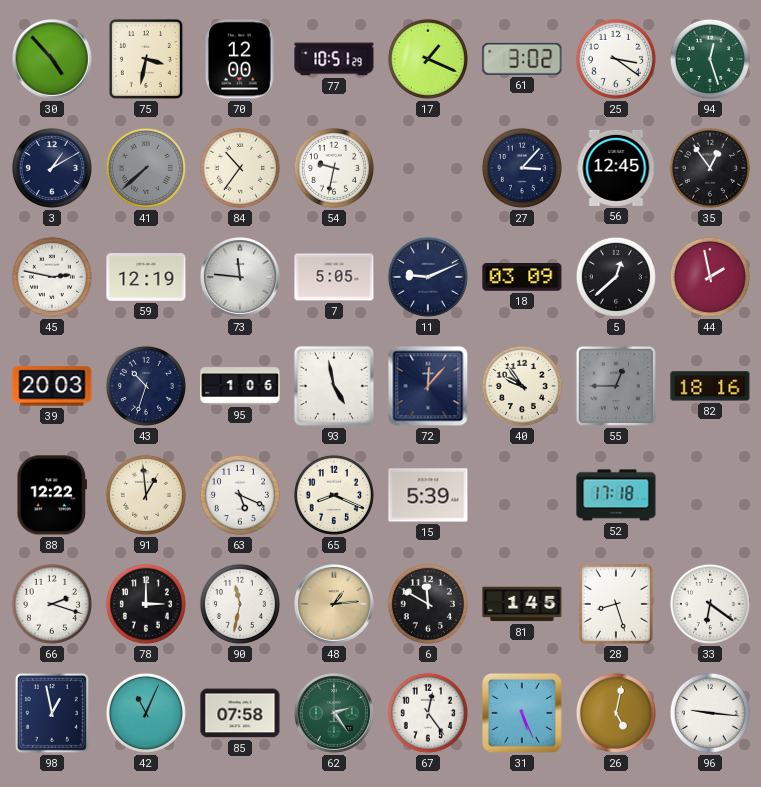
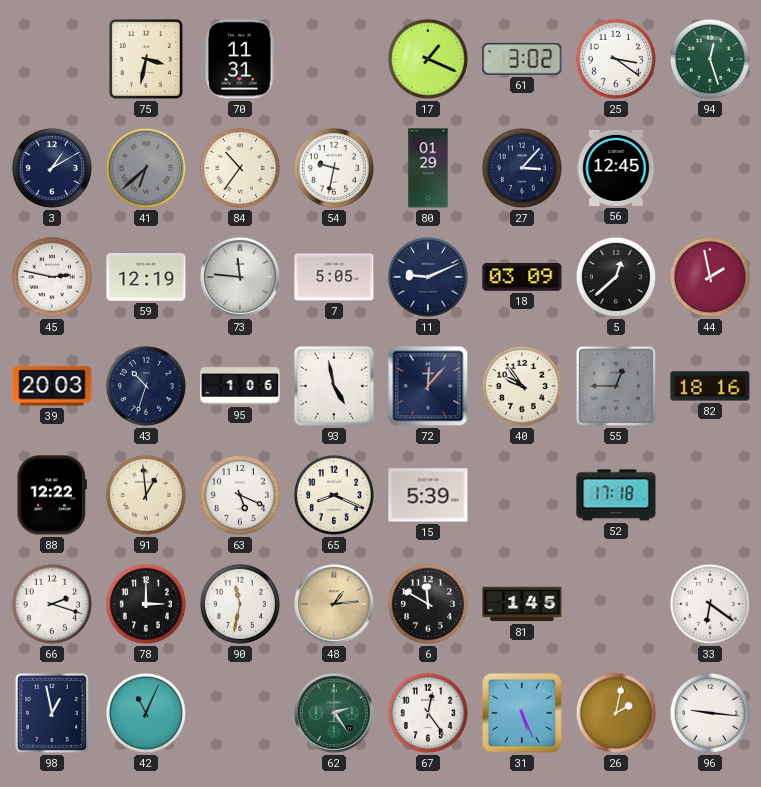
30: 4:53 -> none (53, 60)
70: 12:00 -> 11:31 (240, 59)
77: 10:51 -> none (334, 59)
41: 7:38 -> 6:38 (146, 168)
80: none -> 01:29 (428, 168)
35: 12:54 -> none (710, 168)
28: 8:27 -> none (616, 604)
85: 07:58 -> none (240, 713)
26: 5:02 -> 2:02 (616, 713)
